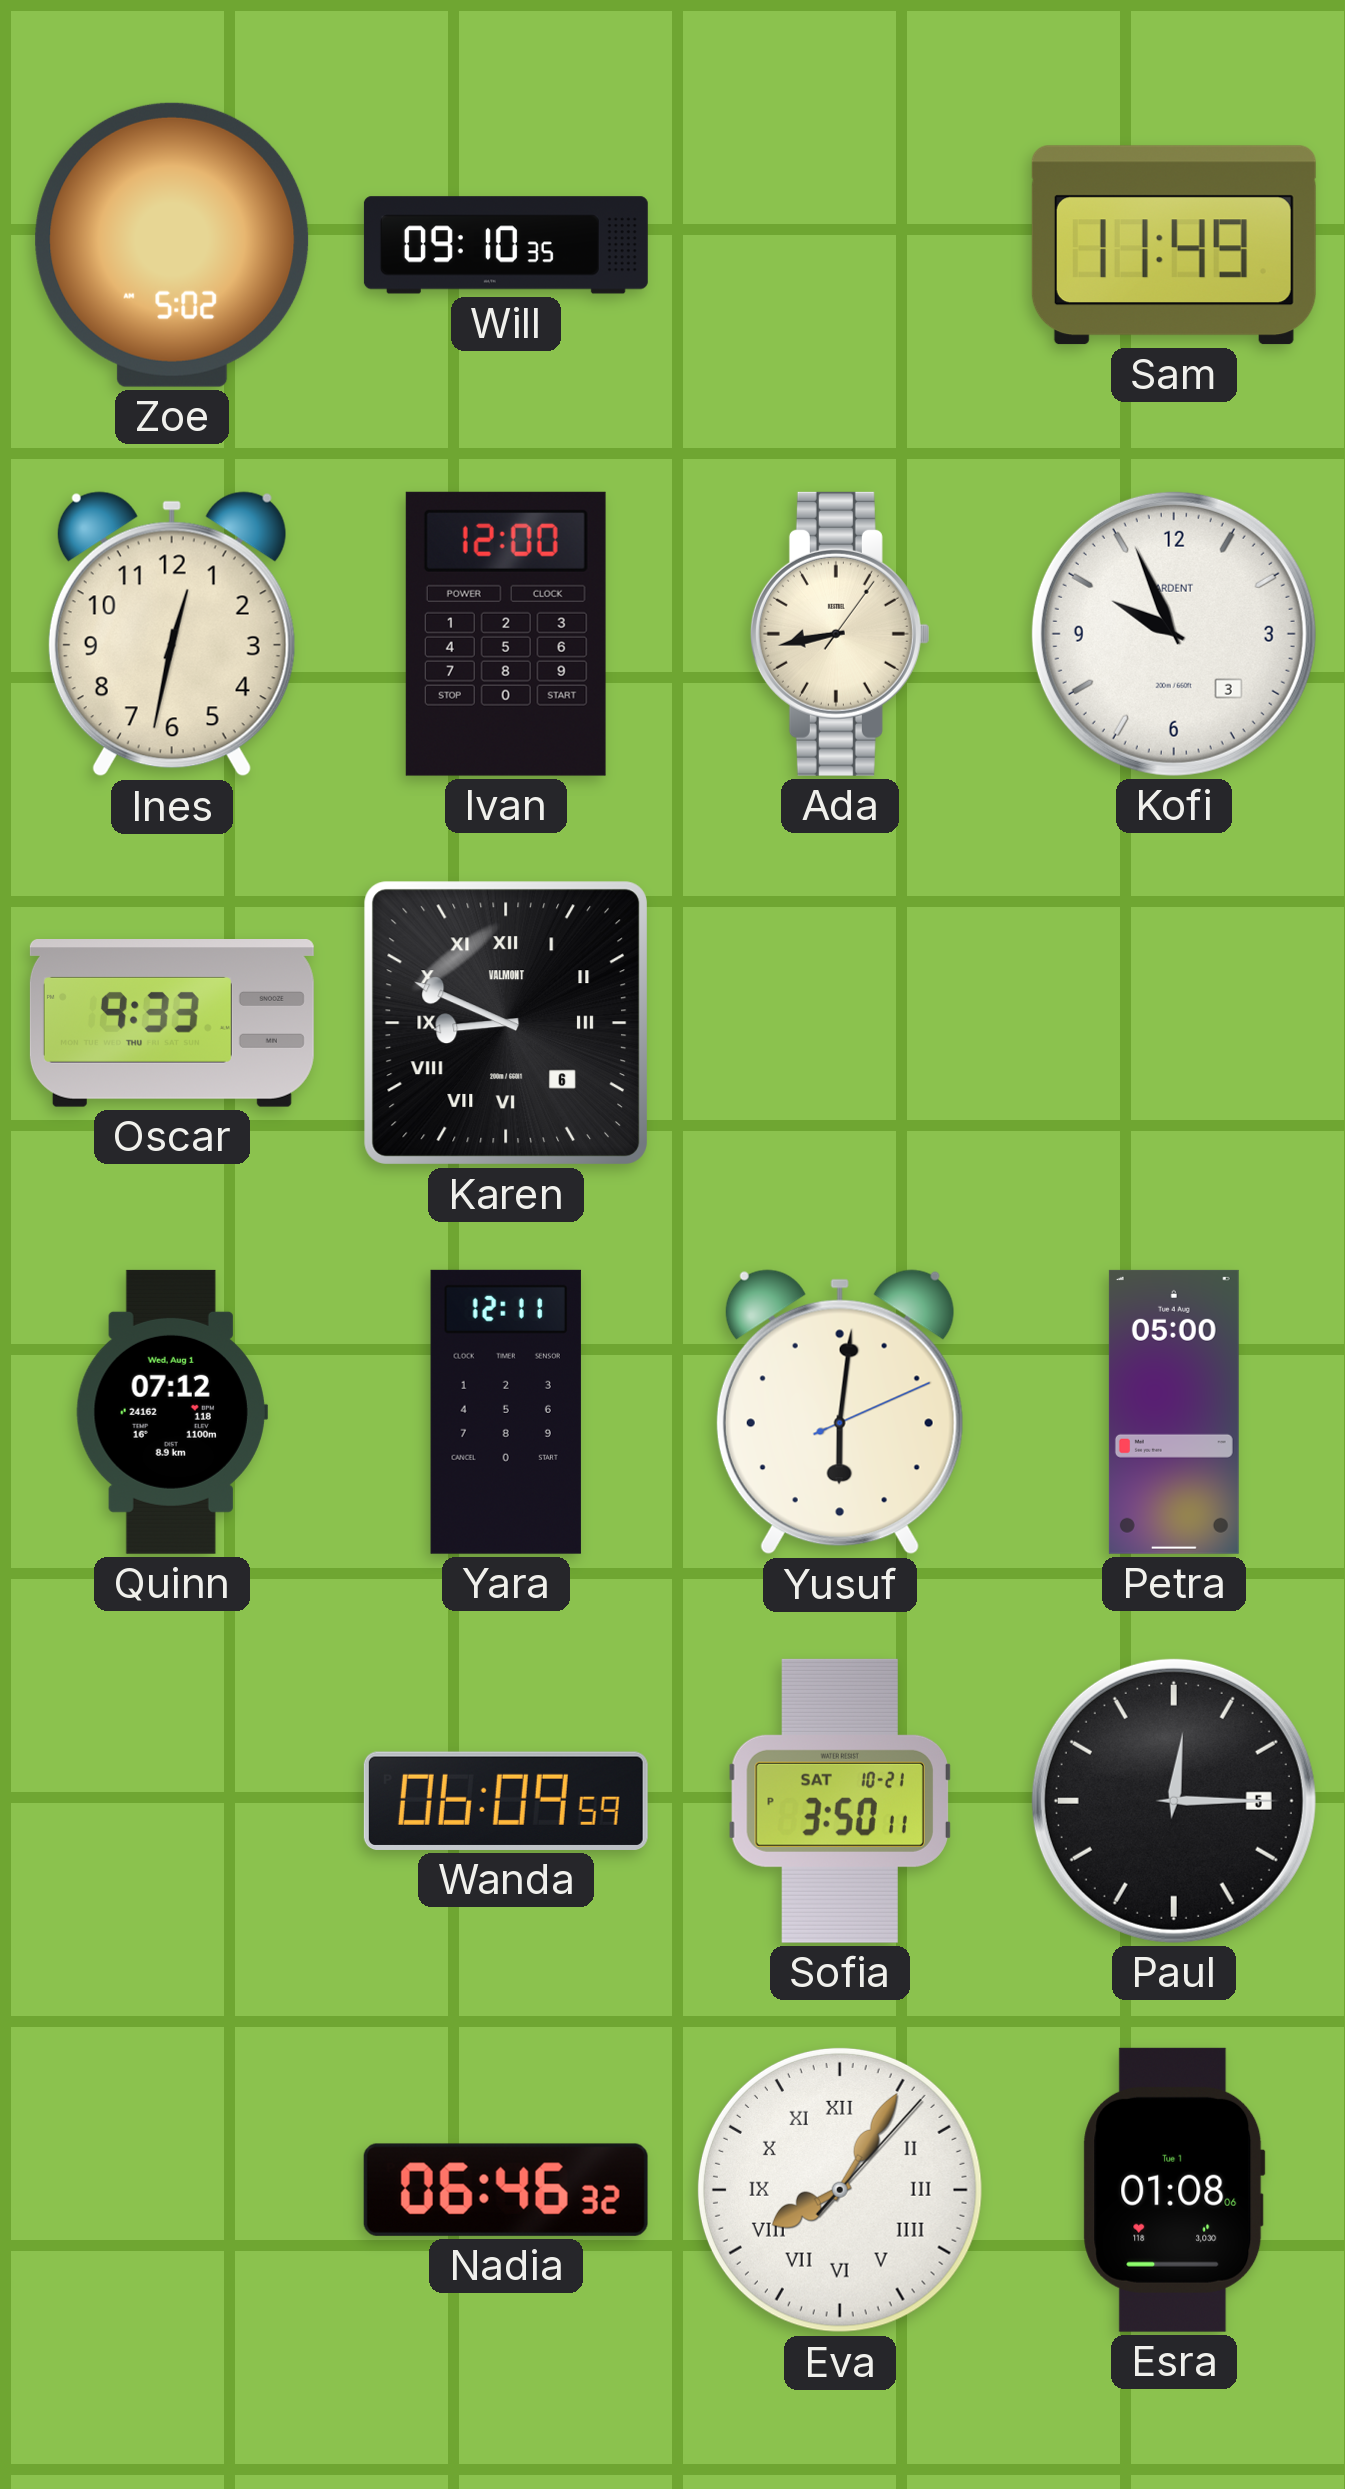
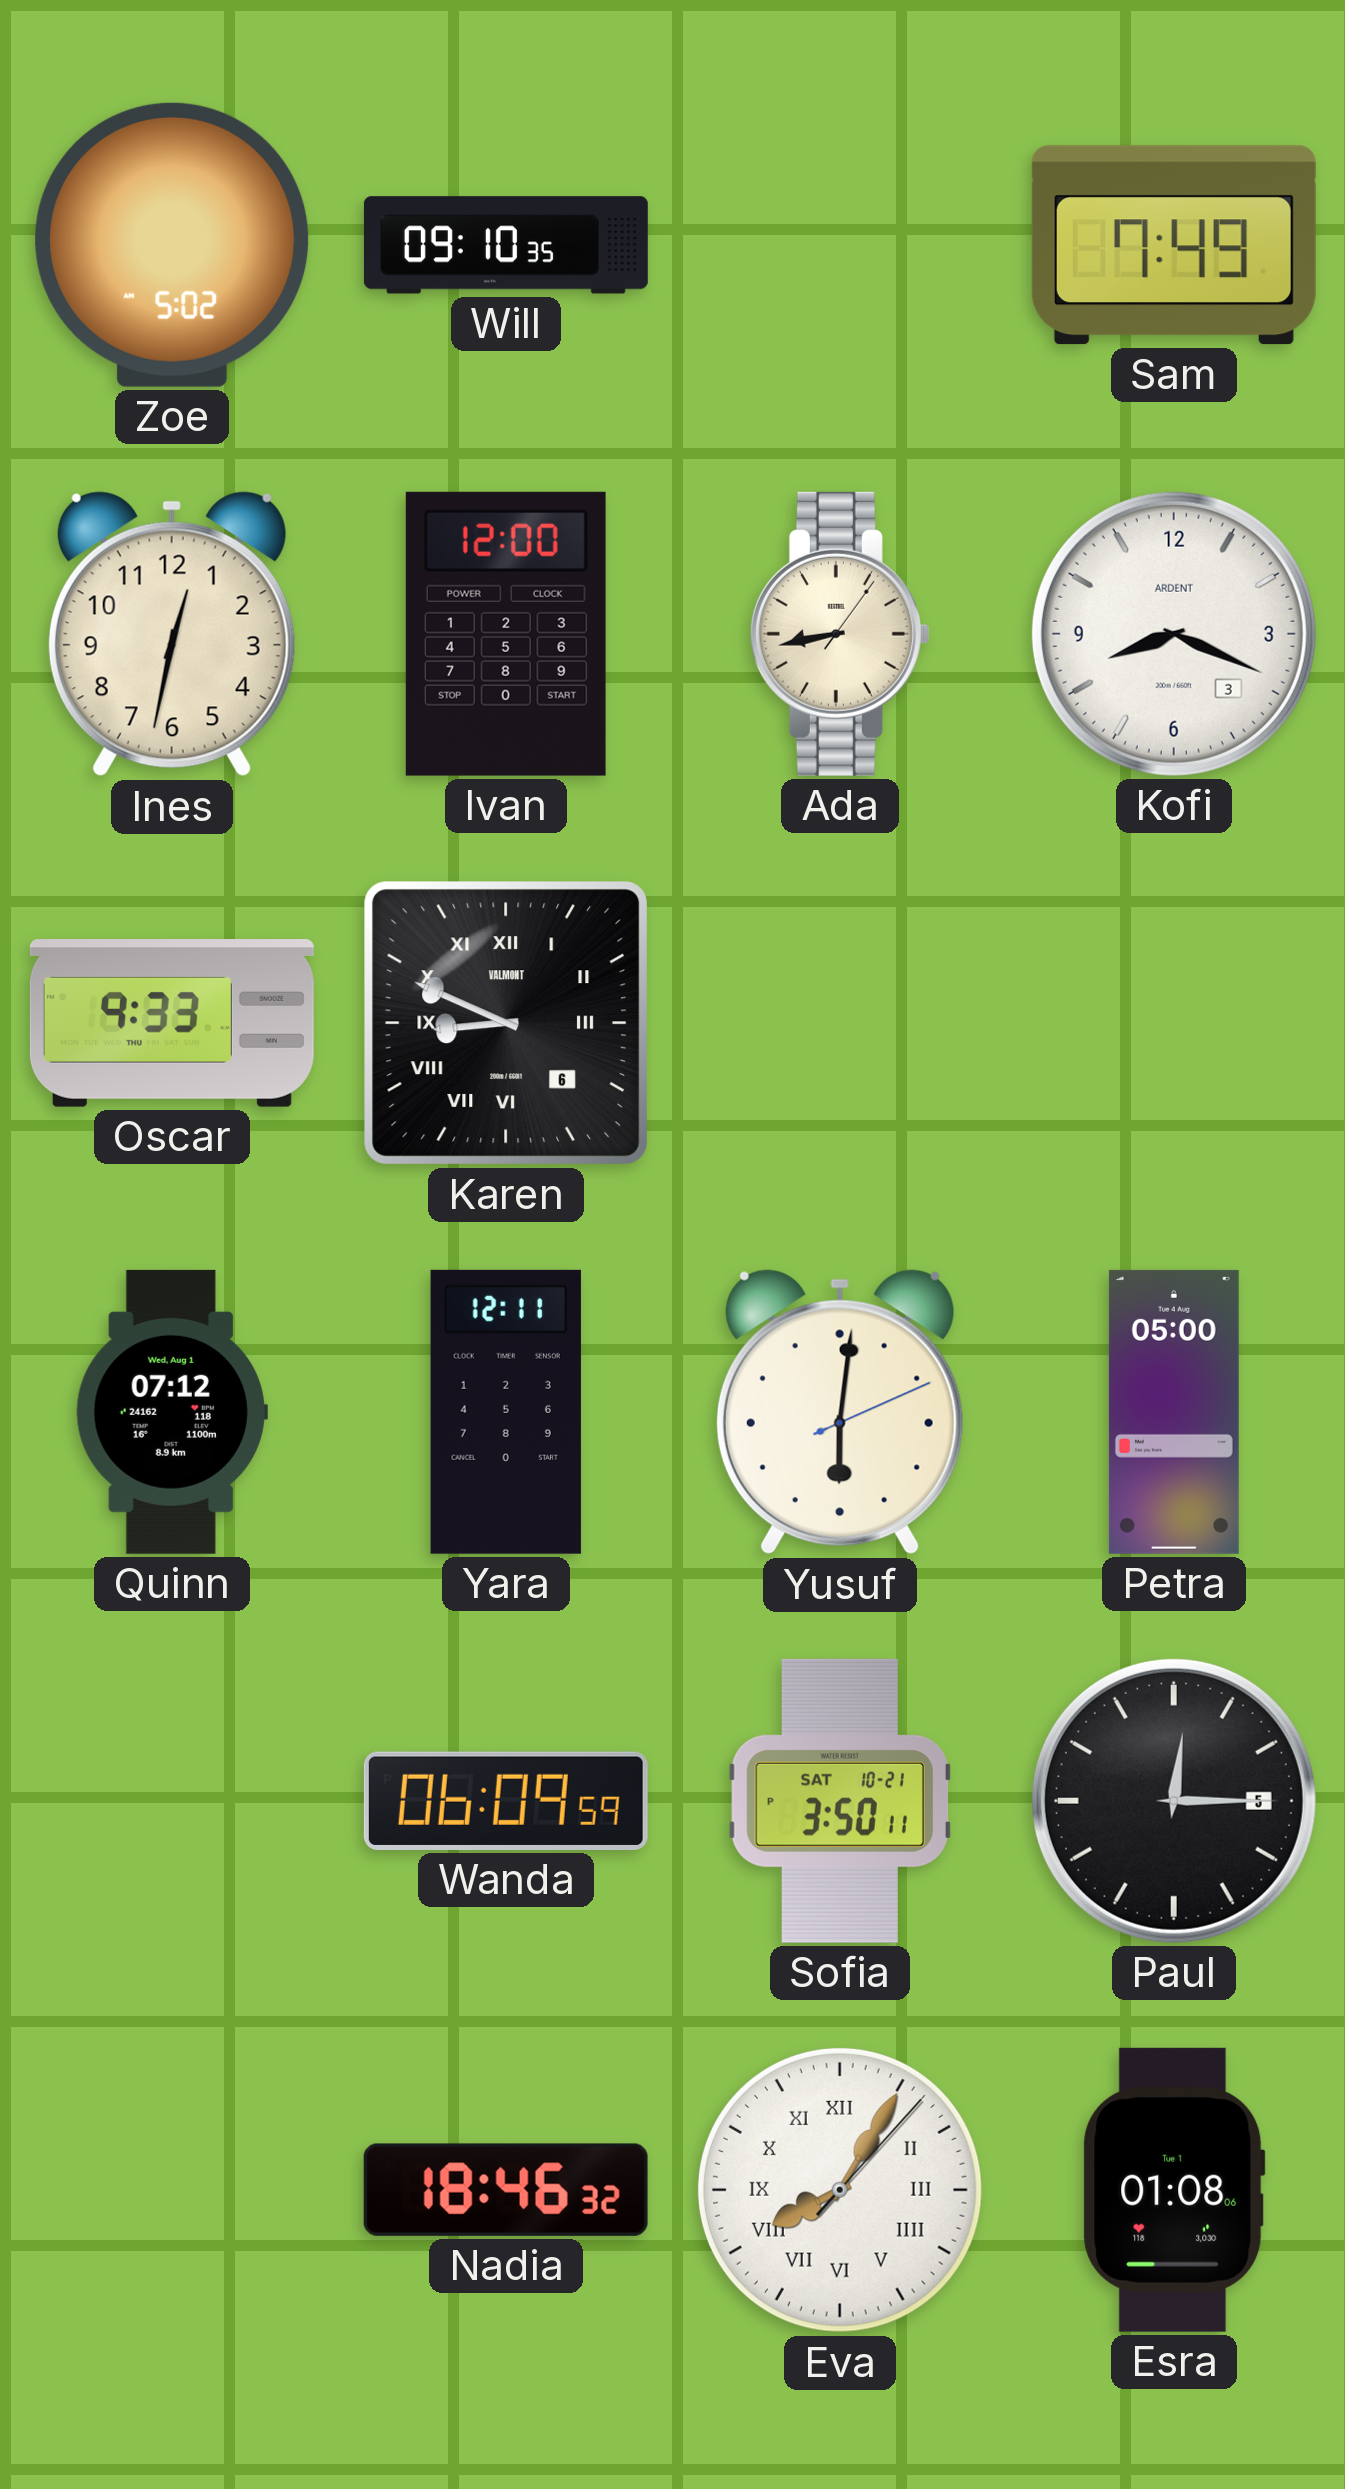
Sam: 11:49 -> 7:49 (1174, 245)
Kofi: 9:56 -> 8:19 (1174, 634)
Nadia: 06:46 -> 18:46 (506, 2190)
